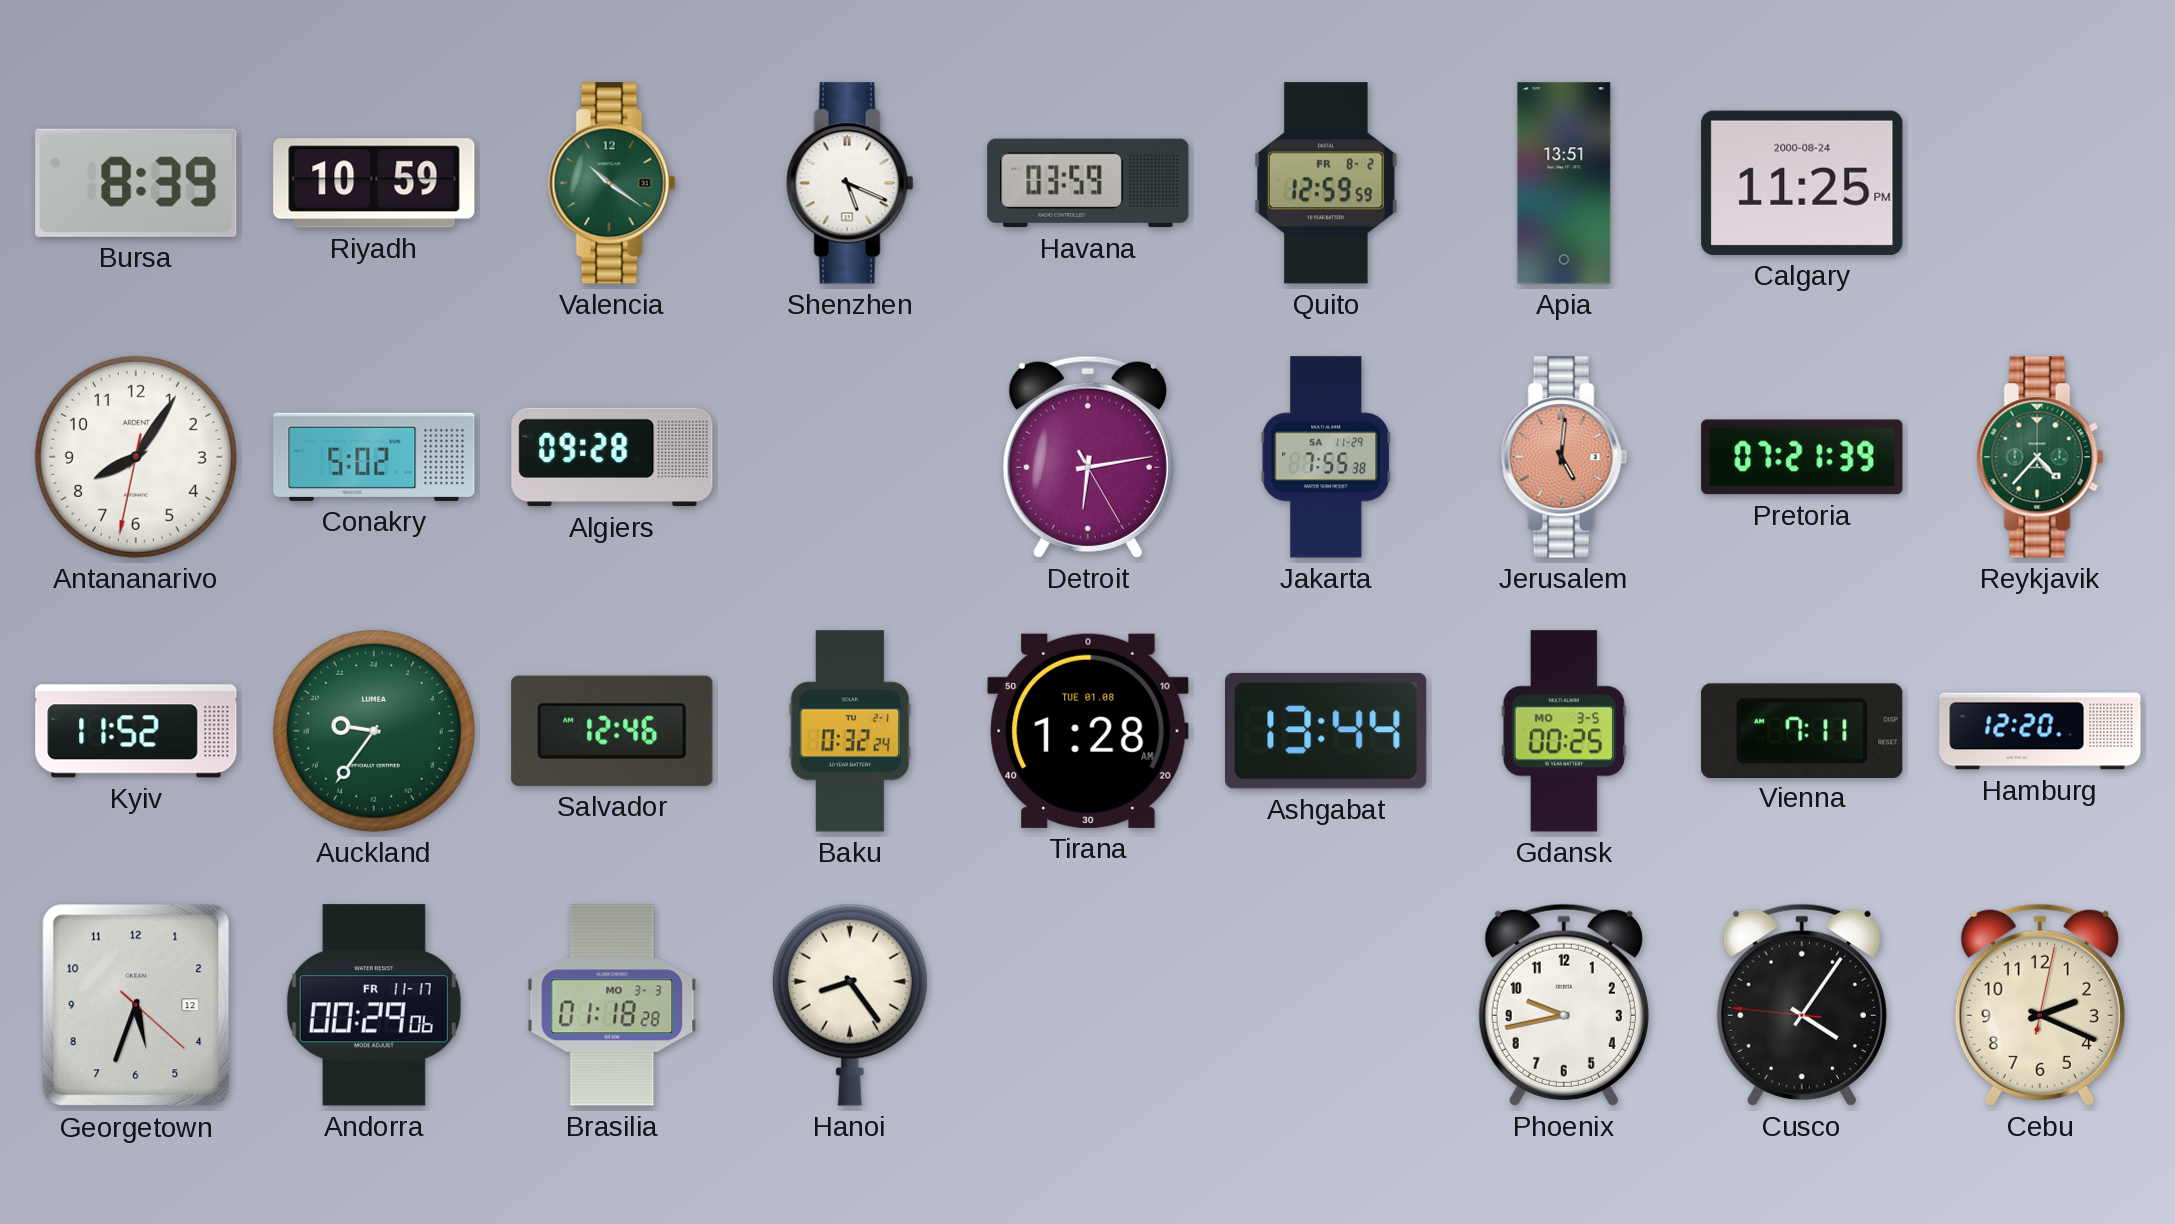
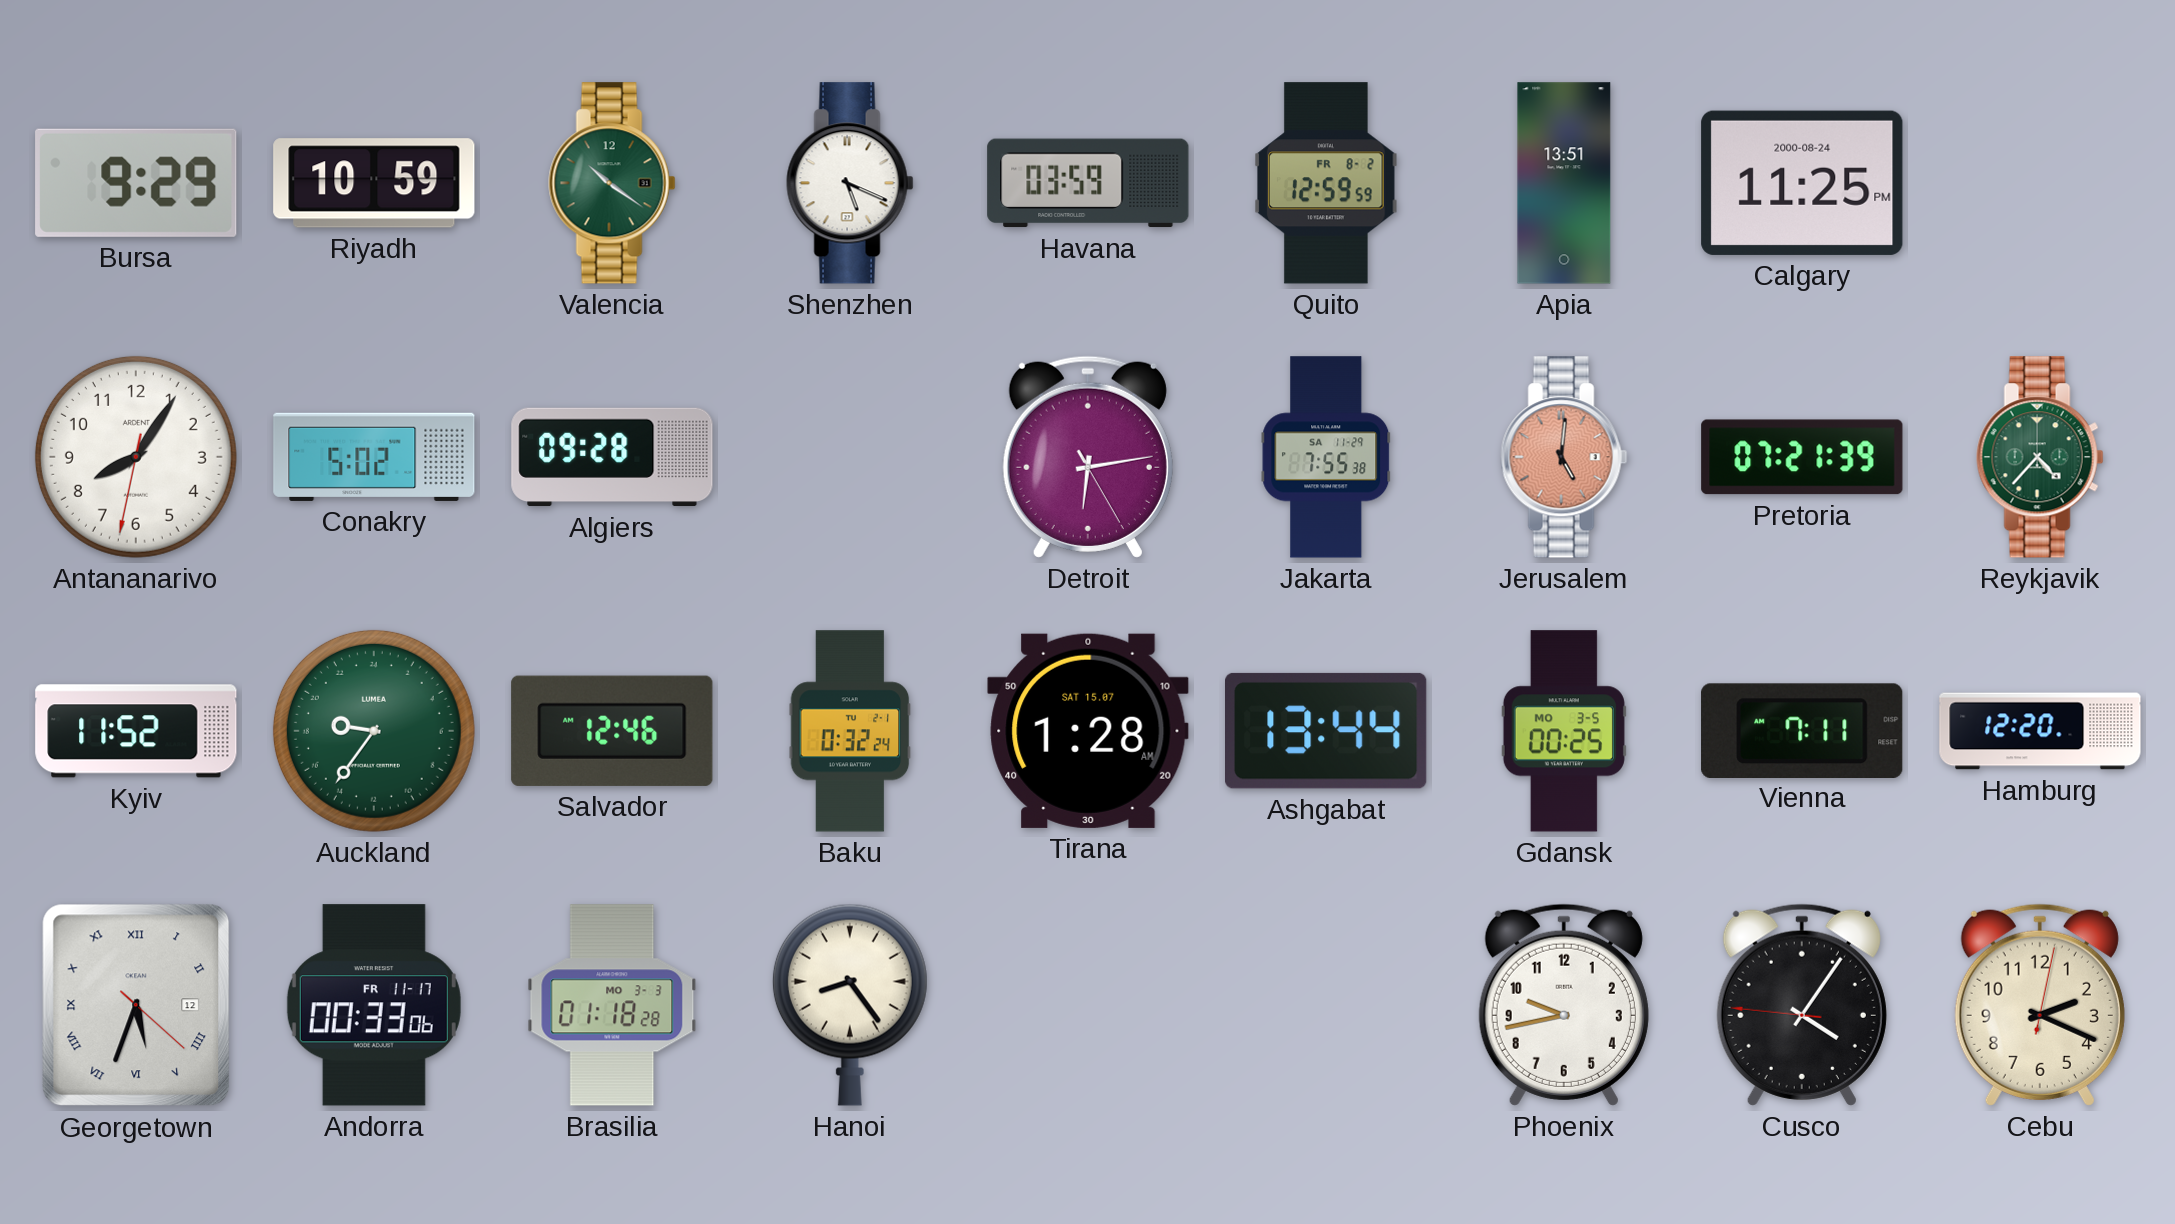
Bursa: 8:39 -> 9:29 (136, 183)
Tirana date: TUE 01.08 -> SAT 15.07 (1088, 731)
Georgetown numerals: Arabic -> Roman (136, 1005)
Andorra: 00:29 -> 00:33 (374, 1005)
